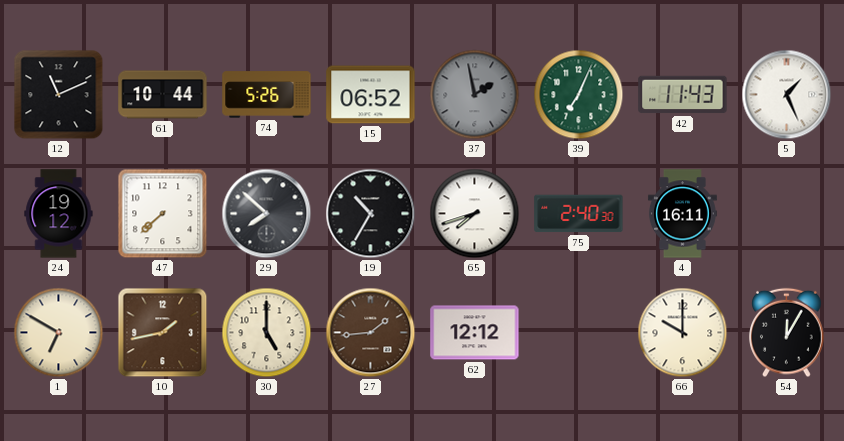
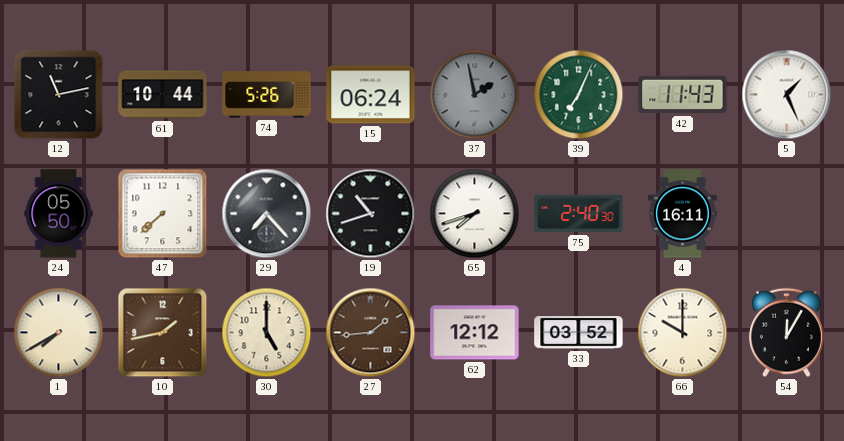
12: 11:11 -> 11:13 (59, 95)
15: 06:52 -> 06:24 (371, 95)
24: 19:12 -> 05:50 (59, 214)
29: 7:52 -> 7:23 (267, 214)
19: 10:35 -> 10:42 (371, 214)
1: 6:50 -> 7:40 (59, 333)
33: none -> 03:52 (579, 333)
